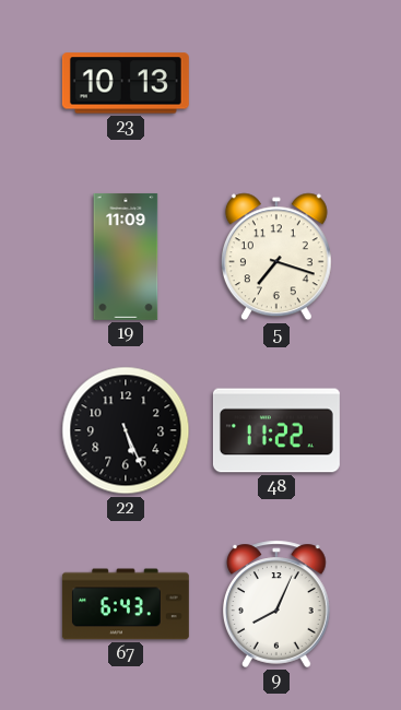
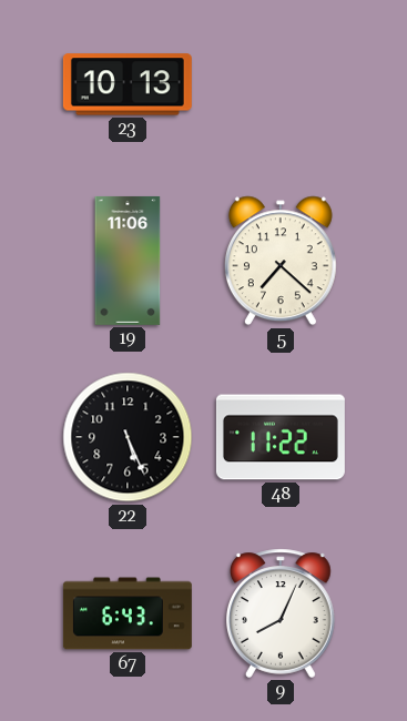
19: 11:09 -> 11:06 (128, 261)
5: 7:18 -> 7:22 (281, 261)
